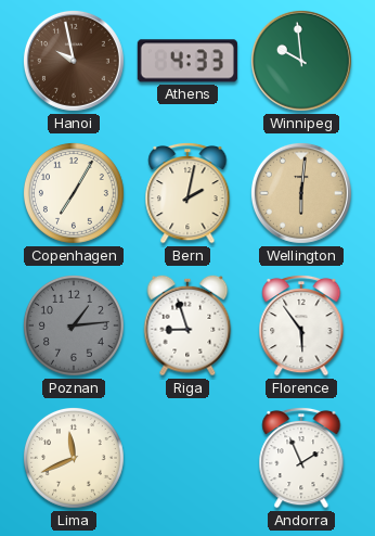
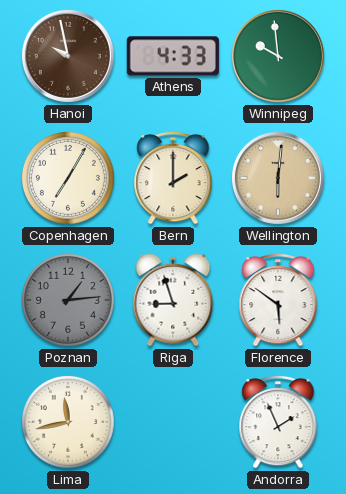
Bern: 2:02 -> 2:00 (173, 178)
Florence: 5:54 -> 5:51 (278, 300)
Lima: 11:41 -> 11:43 (68, 422)
